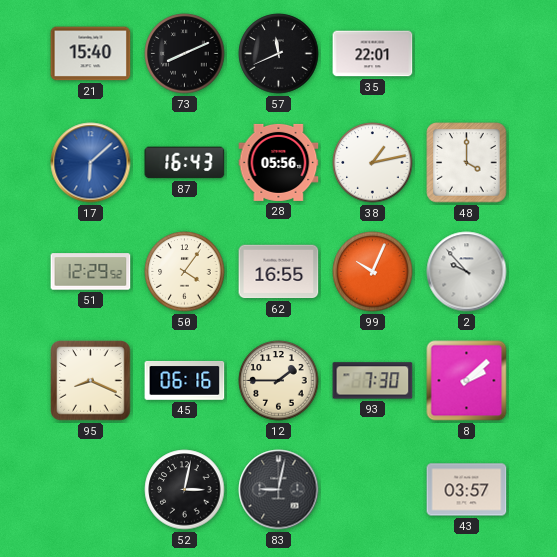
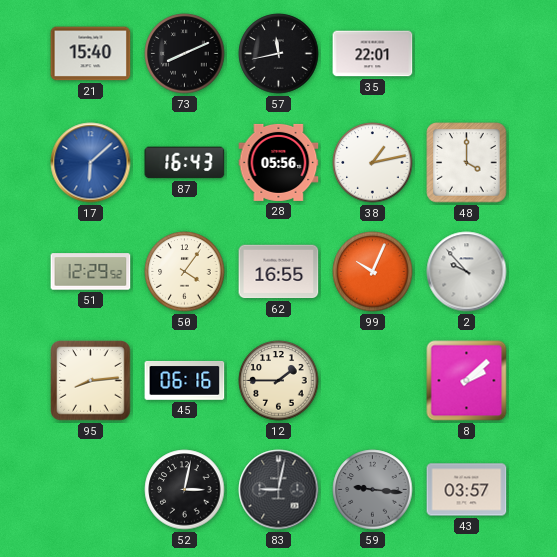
57: 11:41 -> 11:43 (279, 54)
95: 8:19 -> 8:14 (91, 381)
93: 7:30 -> none (373, 381)
59: none -> 9:16 (373, 490)
